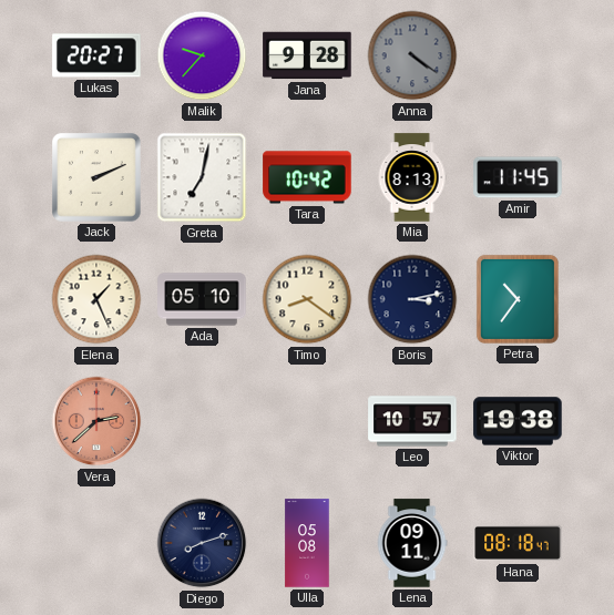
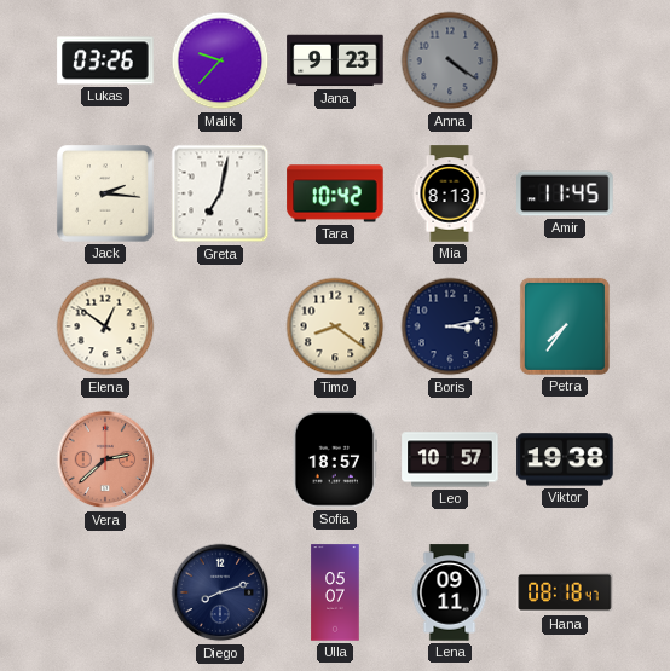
Lukas: 20:27 -> 03:26 (105, 60)
Jana: 9:28 -> 9:23 (335, 60)
Jack: 2:11 -> 2:16 (105, 193)
Elena: 1:26 -> 12:51 (105, 326)
Ada: 05:10 -> none (202, 299)
Petra: 10:36 -> 7:36 (565, 326)
Sofia: none -> 18:57 (335, 459)
Ulla: 05:08 -> 05:07 (335, 592)
